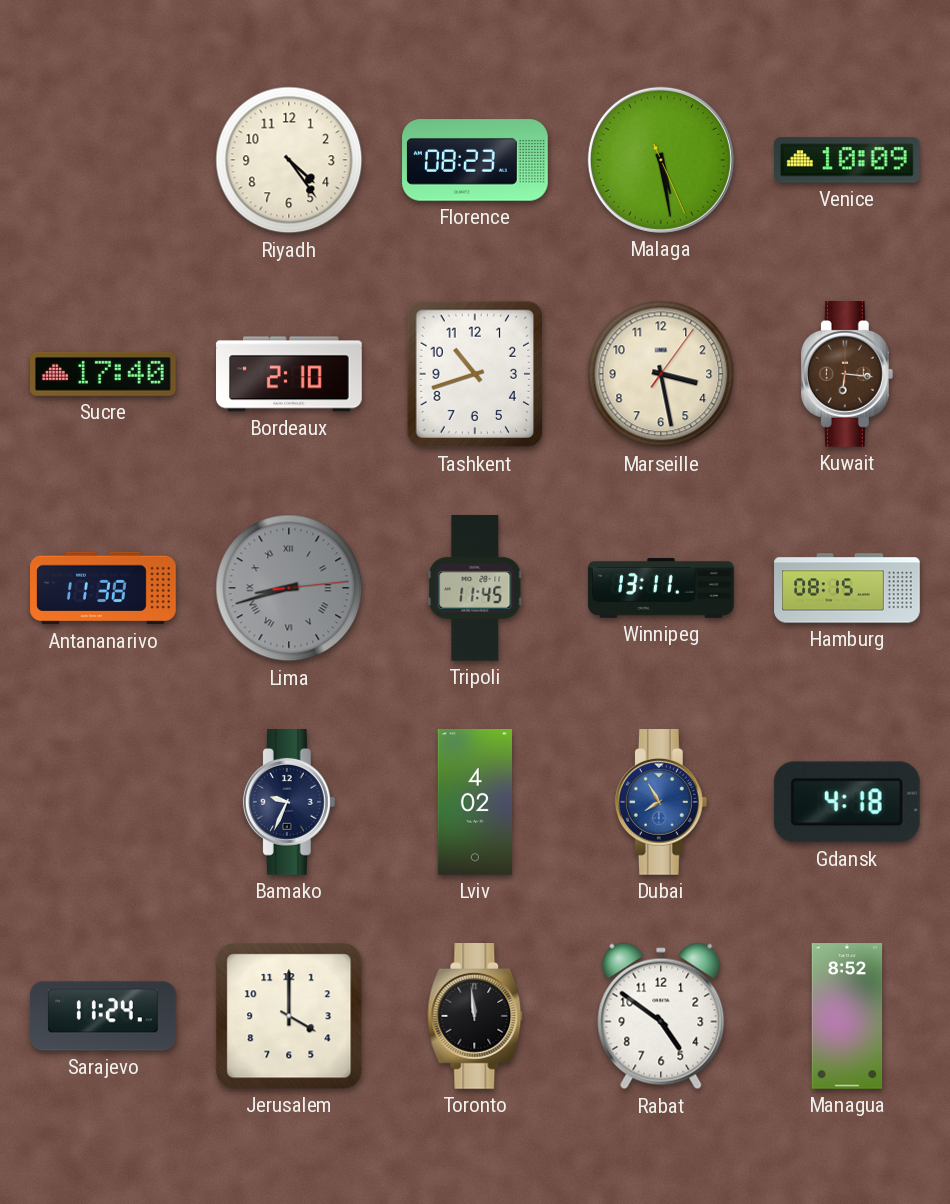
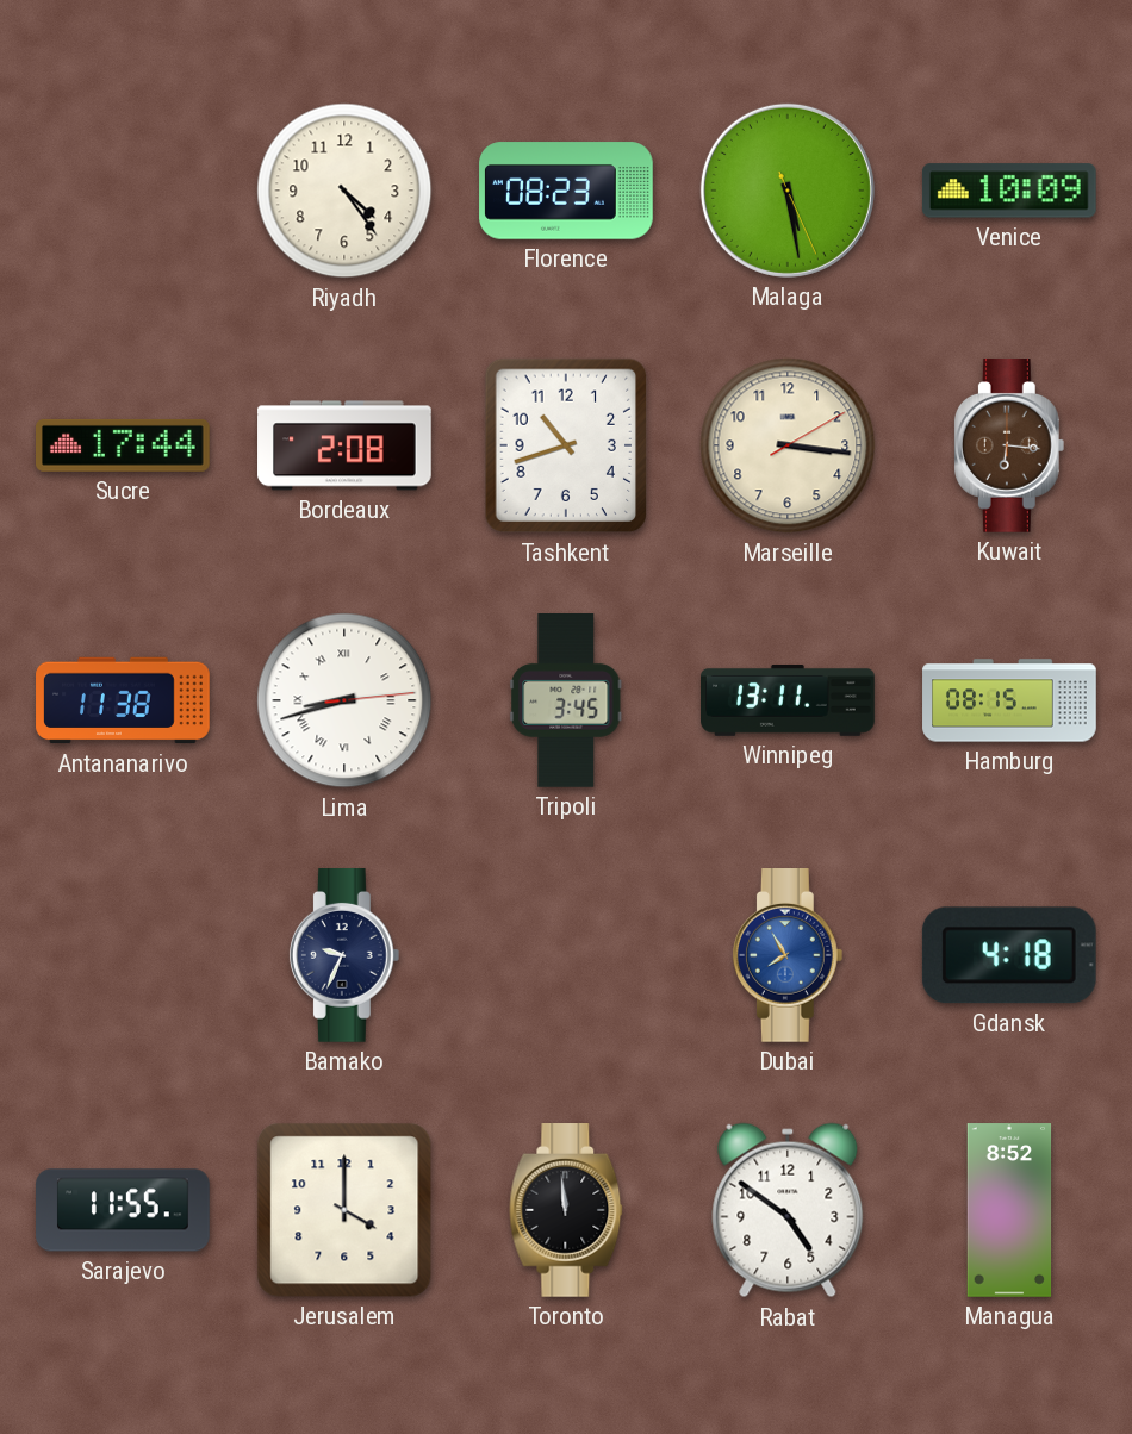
Sucre: 17:40 -> 17:44 (124, 445)
Bordeaux: 2:10 -> 2:08 (344, 445)
Marseille: 3:28 -> 3:16 (788, 445)
Lima dial: grey -> white (344, 700)
Tripoli: 11:45 -> 3:45 (566, 702)
Lviv: 4:02 -> none (474, 803)
Sarajevo: 11:24 -> 11:55 (124, 1210)
